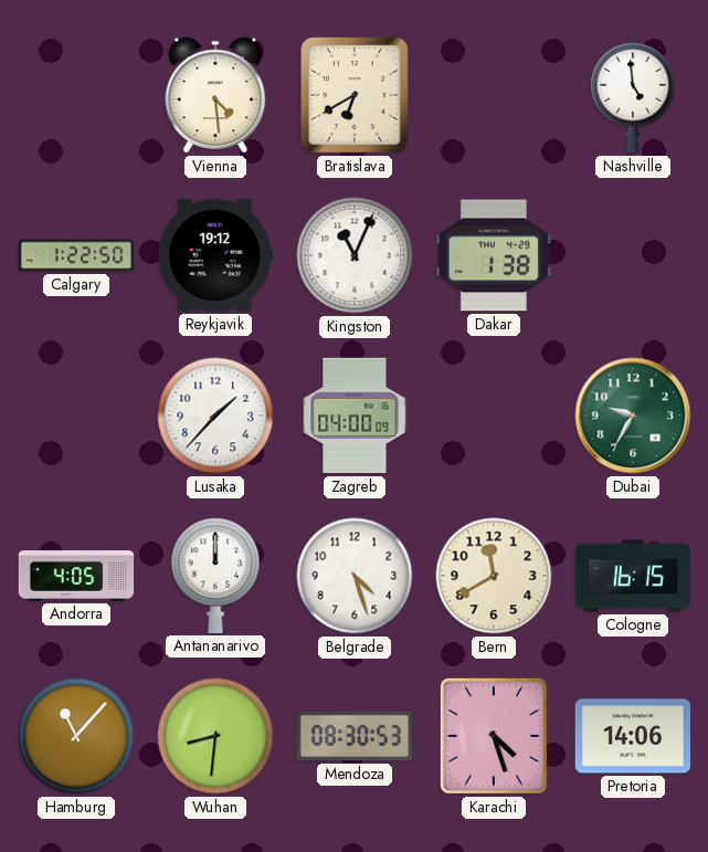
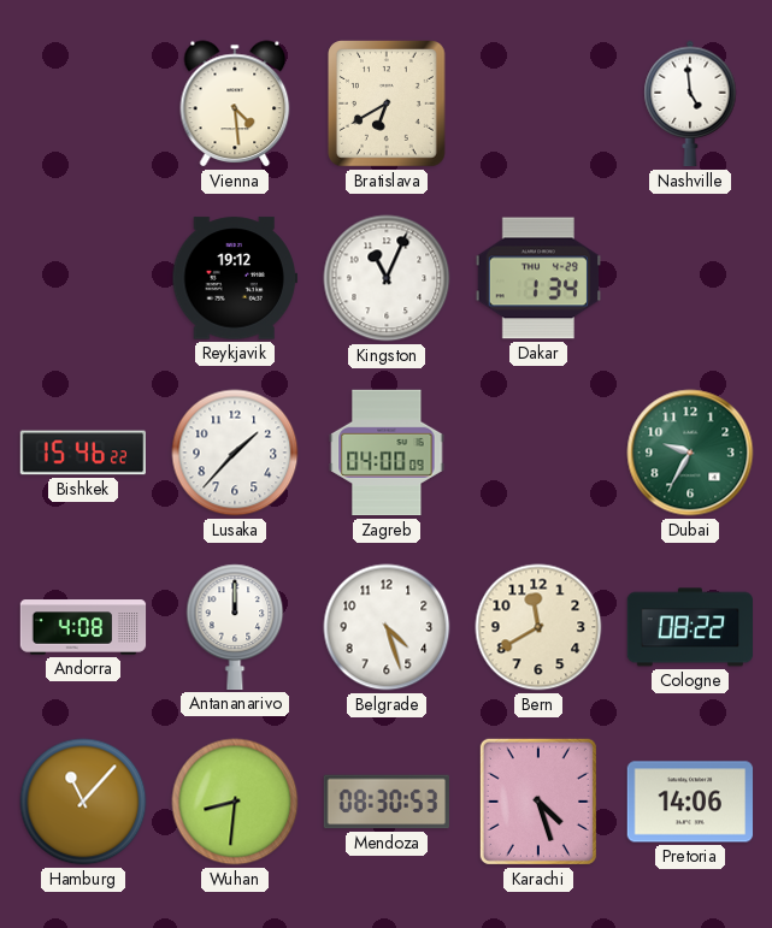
Calgary: 1:22 -> none (76, 255)
Dakar: 1:38 -> 1:34 (537, 278)
Bishkek: none -> 15:46 (82, 453)
Andorra: 4:05 -> 4:08 (83, 627)
Cologne: 16:15 -> 08:22 (690, 627)
